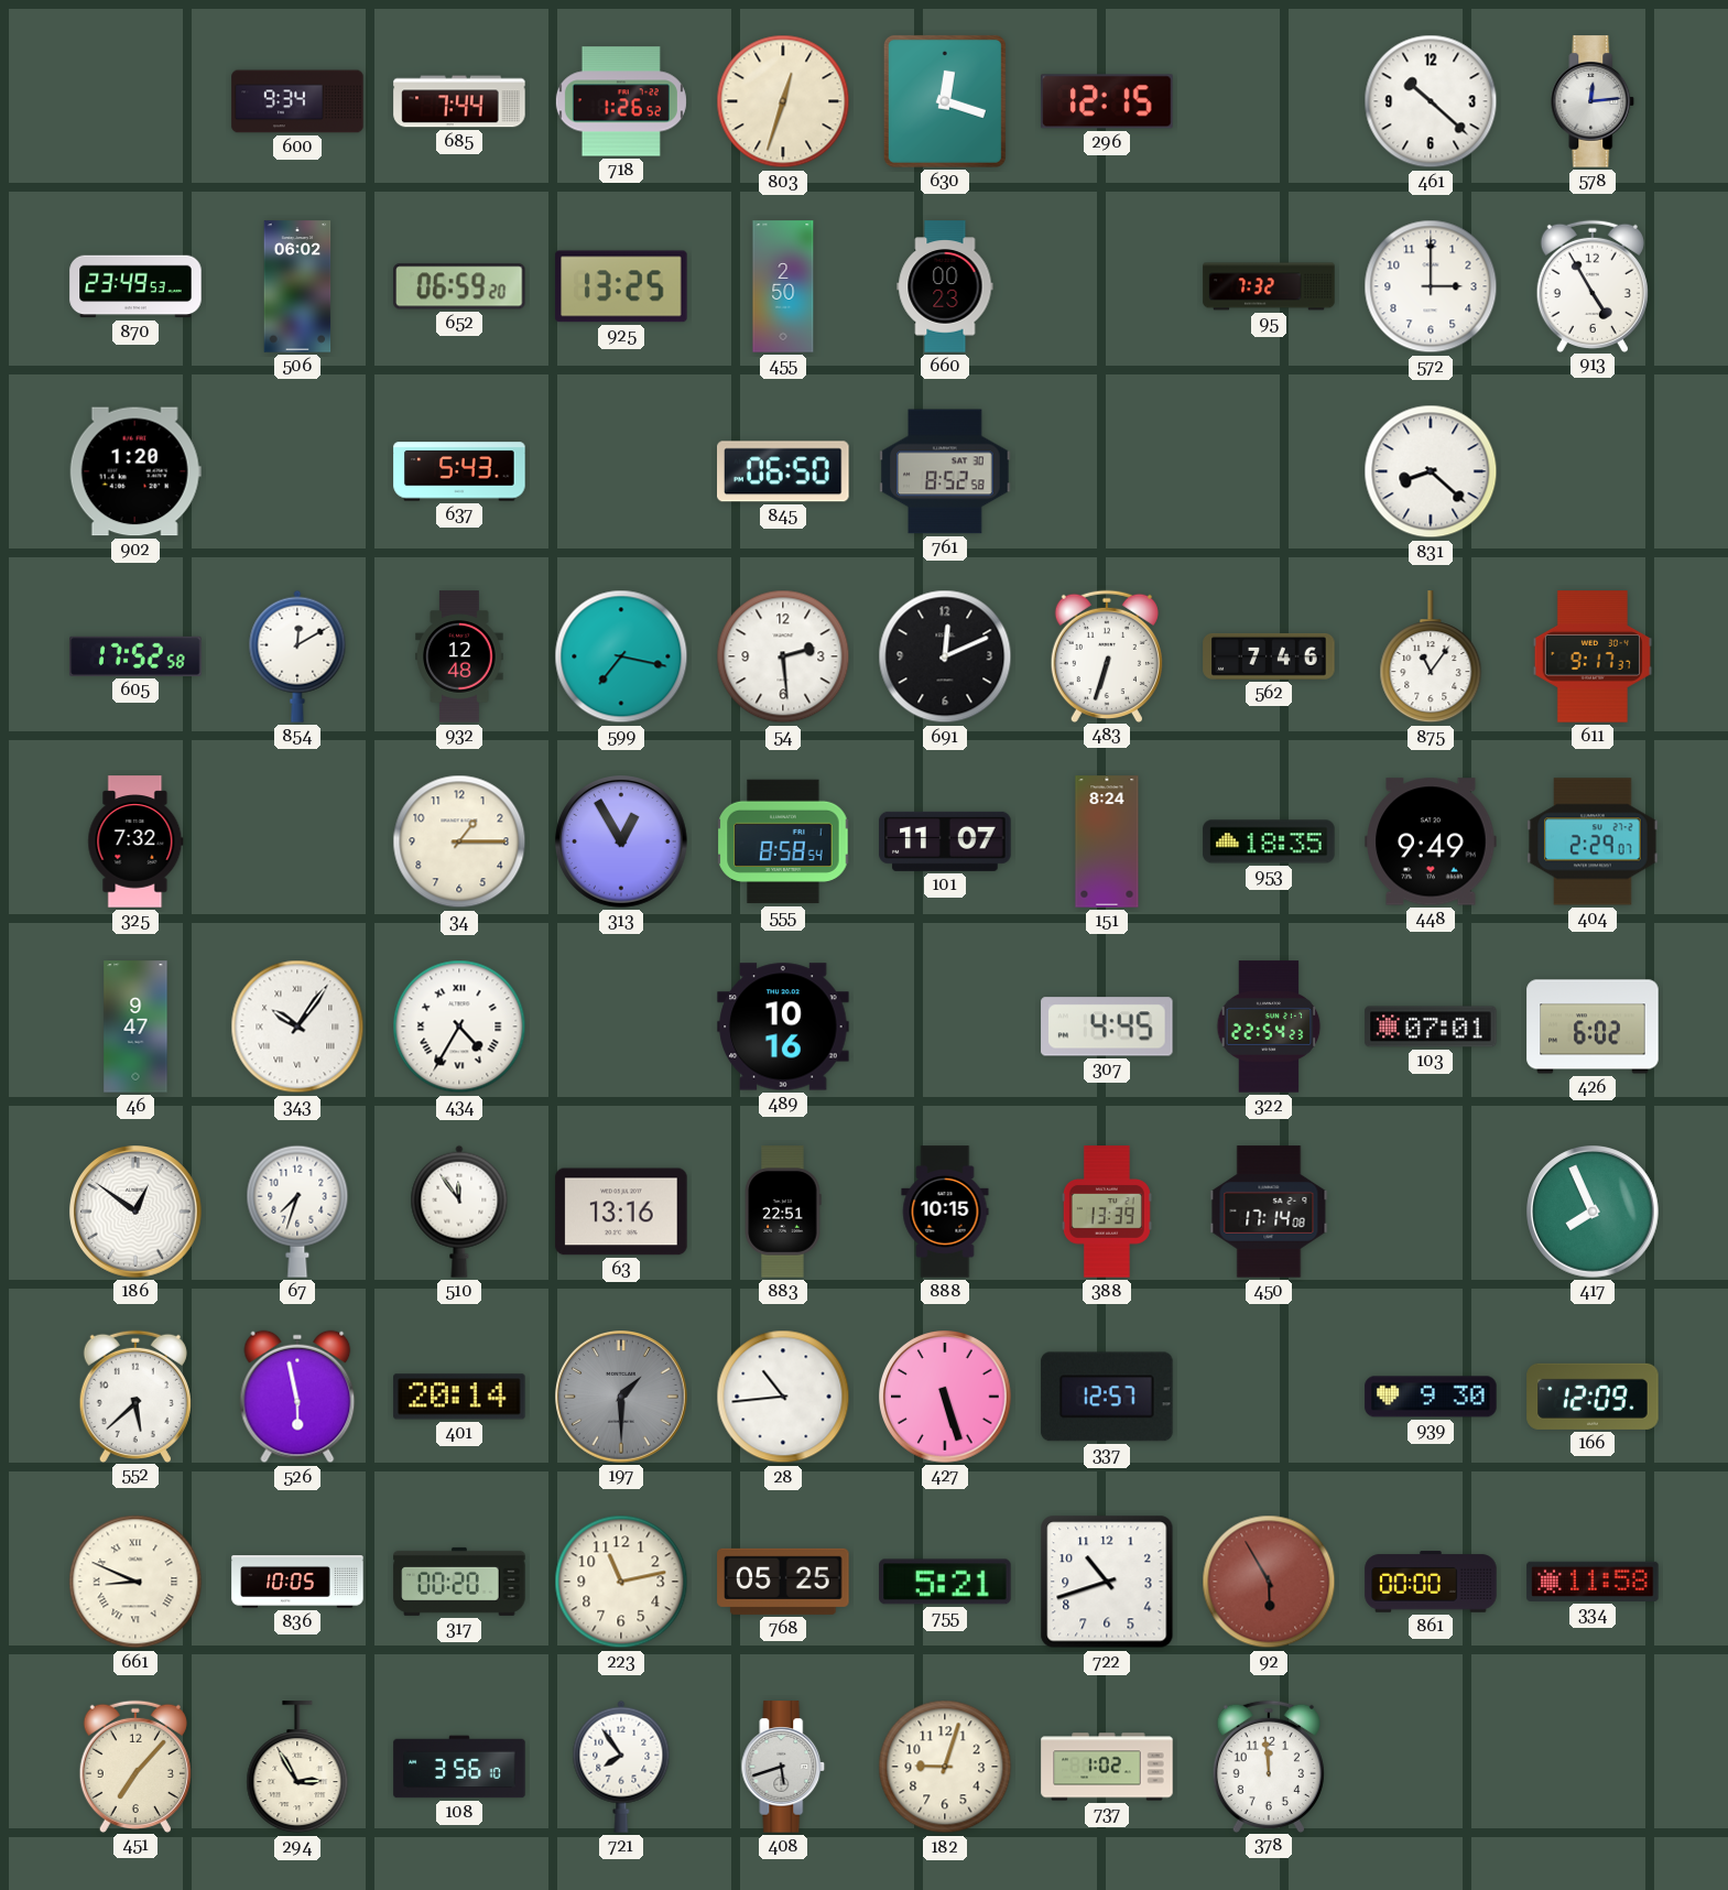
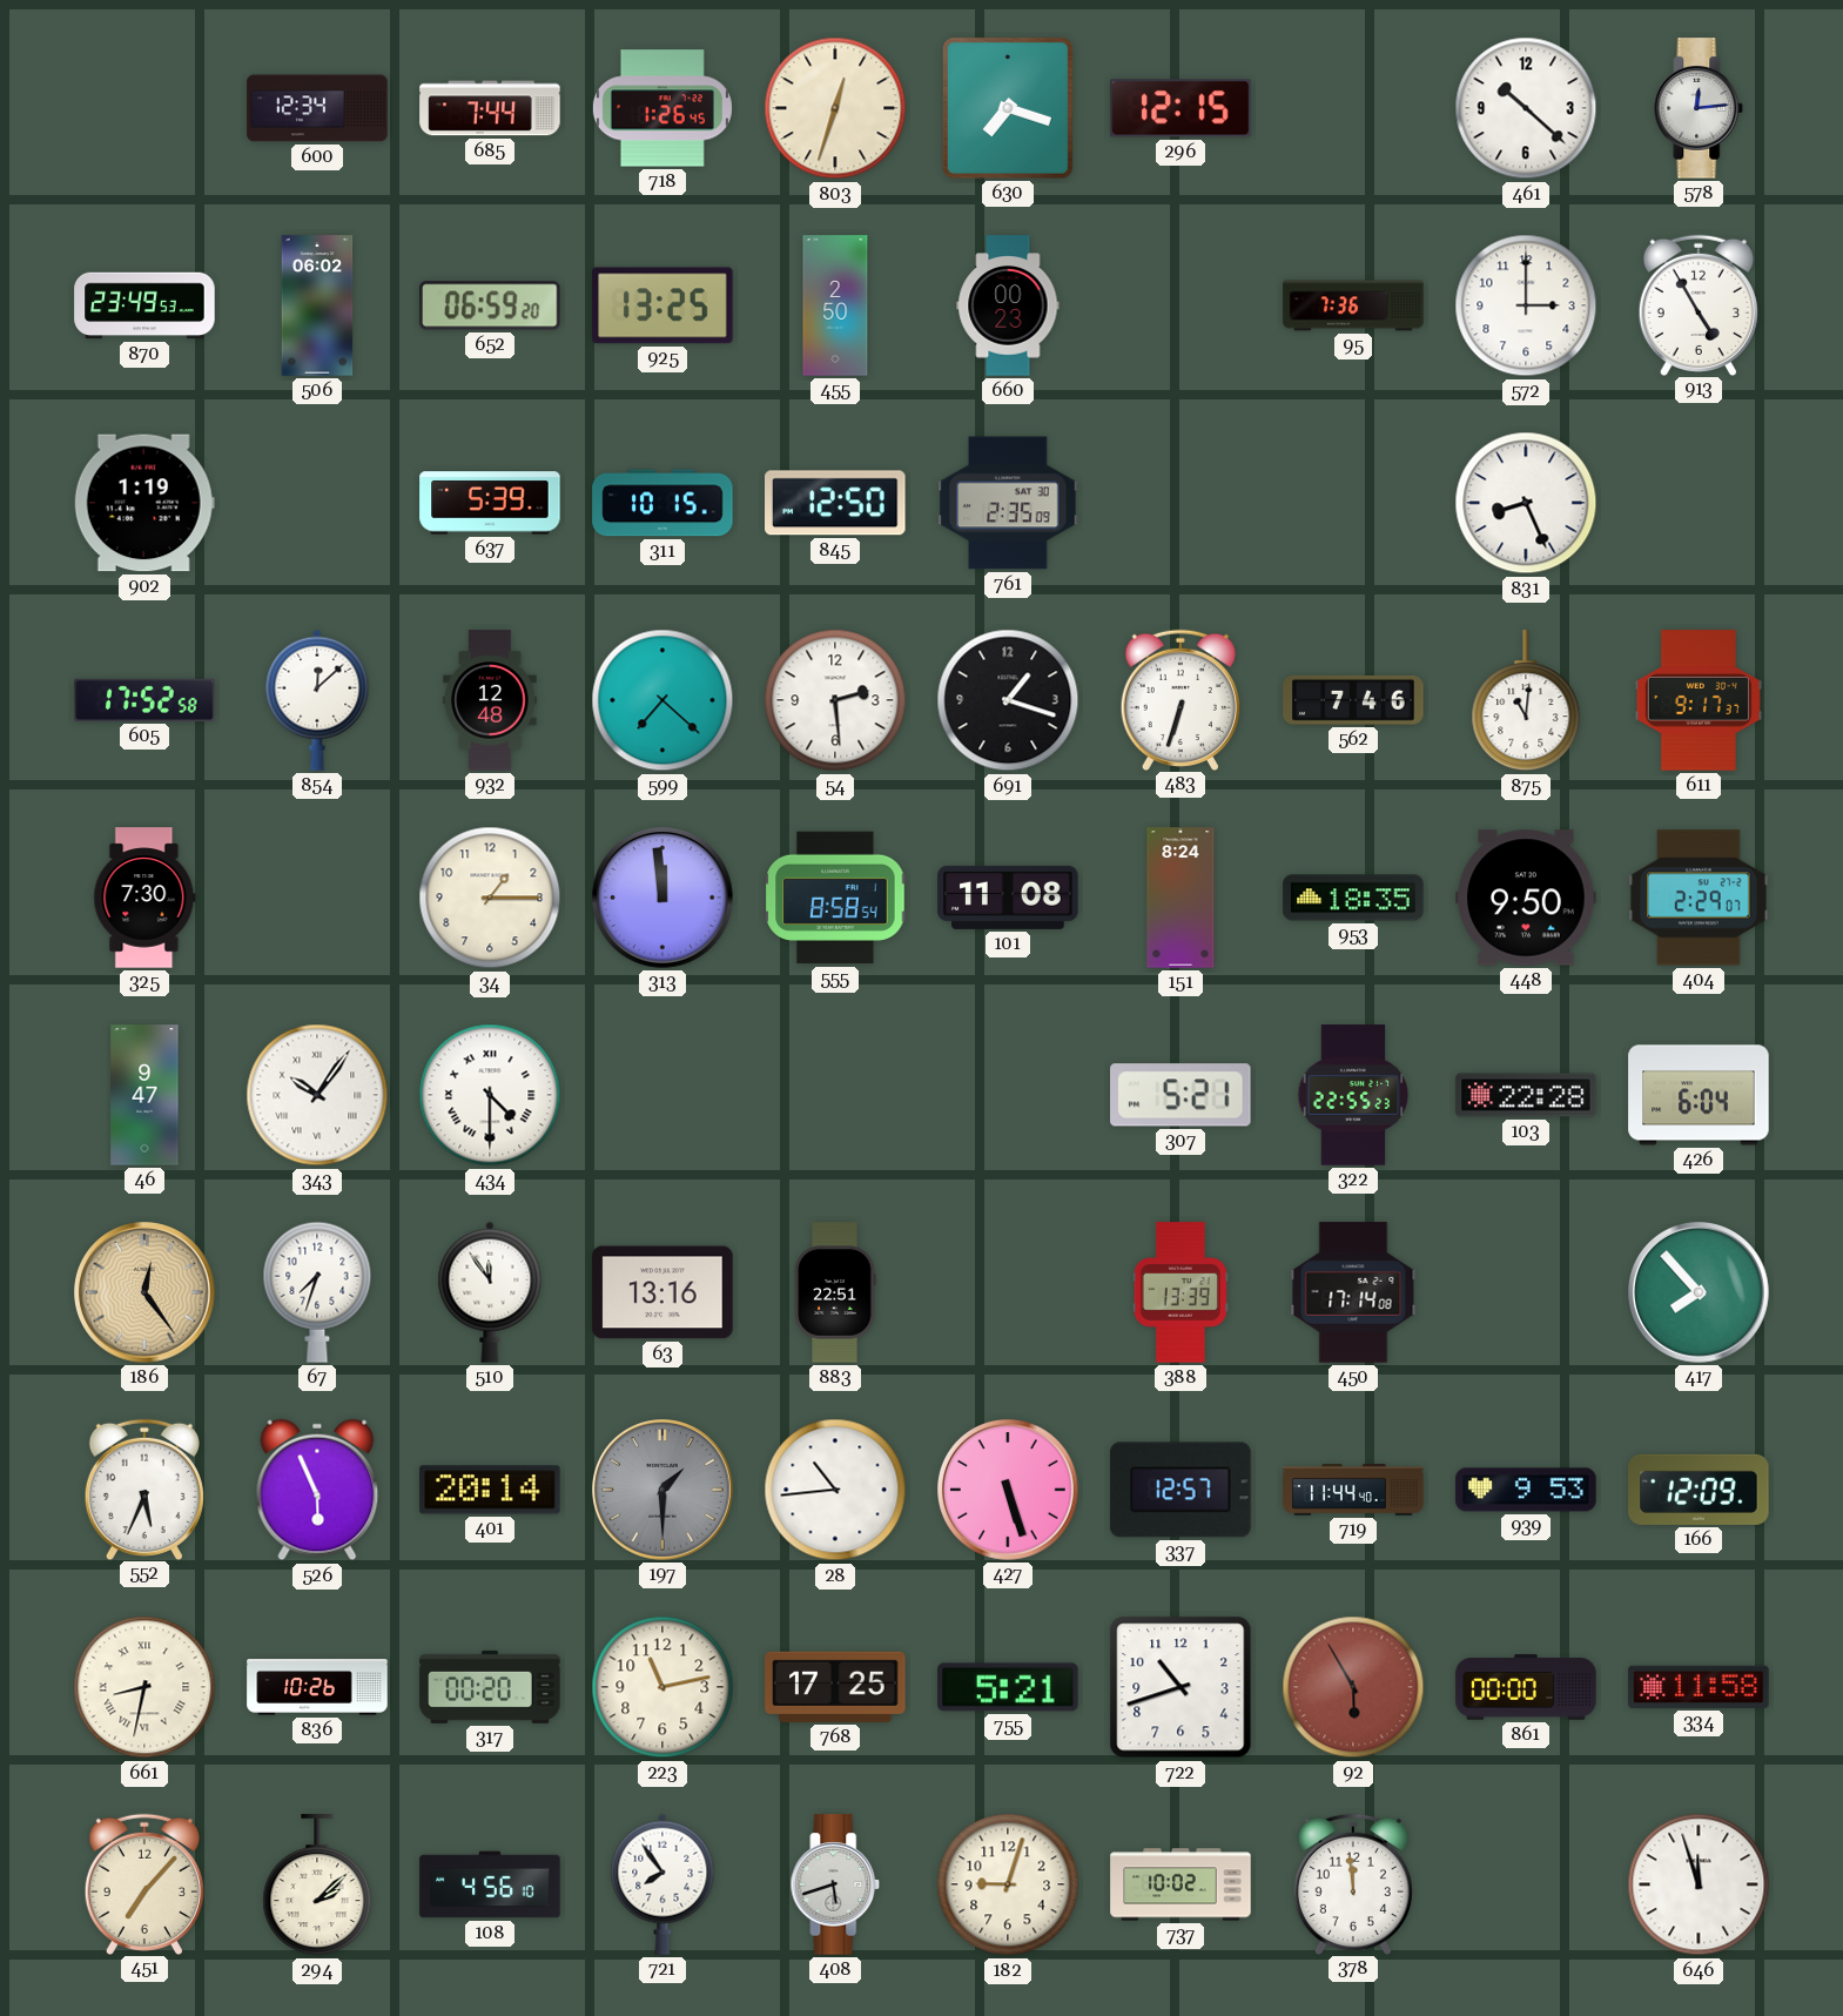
600: 9:34 -> 12:34 (317, 108)
718: 1:26:52 -> 1:26:45 (662, 108)
630: 12:18 -> 7:18 (1008, 108)
95: 7:32 -> 7:36 (1353, 305)
902: 1:20 -> 1:19 (144, 503)
637: 5:43 -> 5:39 (490, 503)
311: none -> 10:15 (662, 503)
845: 06:50 -> 12:50 (836, 503)
761: 8:52 -> 2:35 (1008, 503)
831: 8:22 -> 8:26 (1526, 503)
854: 12:10 -> 12:08 (317, 700)
599: 7:17 -> 7:22 (662, 700)
691: 12:11 -> 1:18 (1008, 700)
875: 11:06 -> 11:01 (1526, 701)
325: 7:32 -> 7:30 (144, 898)
313: 12:55 -> 11:59 (664, 899)
101: 11:07 -> 11:08 (1008, 898)
448: 9:49 -> 9:50 (1526, 898)
434: 4:35 -> 4:30 (490, 1095)
489: 10:16 -> none (783, 1027)
307: 4:45 -> 5:21 (1181, 1095)
322: 22:54 -> 22:55 (1353, 1095)
103: 07:01 -> 22:28 (1526, 1095)
426: 6:02 -> 6:04 (1699, 1095)
186: 12:51 -> 12:24 (146, 1293)
186 dial: white -> champagne (146, 1293)
888: 10:15 -> none (945, 1212)
417: 7:56 -> 7:53 (1700, 1293)
552: 5:38 -> 5:34 (144, 1489)
526: 5:58 -> 5:56 (317, 1490)
719: none -> 11:44 (1353, 1491)
939: 9:30 -> 9:53 (1526, 1490)
661: 8:49 -> 8:32 (144, 1687)
836: 10:05 -> 10:26 (317, 1687)
768: 05:25 -> 17:25 (835, 1687)
294: 2:55 -> 2:08 (317, 1886)
108: 3:56 -> 4:56 (490, 1884)
737: 1:02 -> 10:02 (1181, 1884)
646: none -> 11:57 (1699, 1884)
